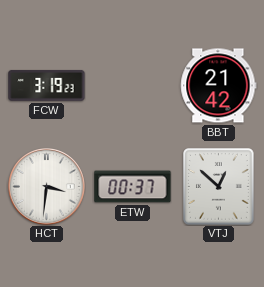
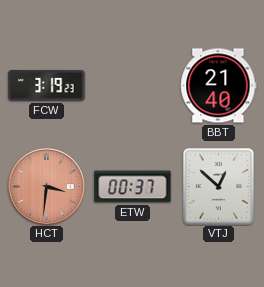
BBT: 21:42 -> 21:40 (219, 86)
HCT dial: white -> salmon (47, 187)
